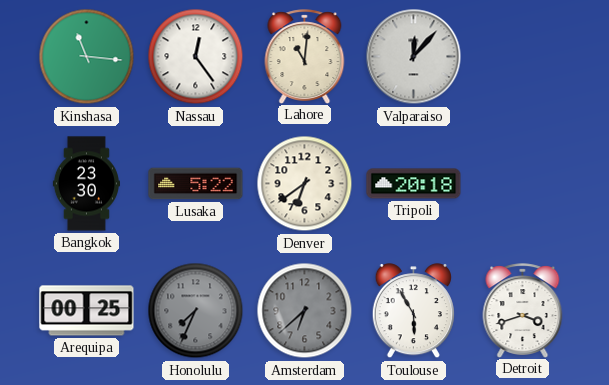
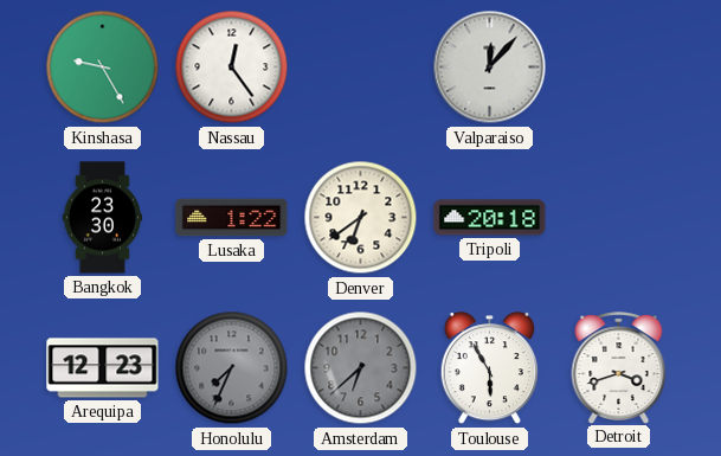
Kinshasa: 11:16 -> 9:25 (103, 68)
Lahore: 11:01 -> none (305, 56)
Lusaka: 5:22 -> 1:22 (232, 218)
Arequipa: 00:25 -> 12:23 (103, 368)
